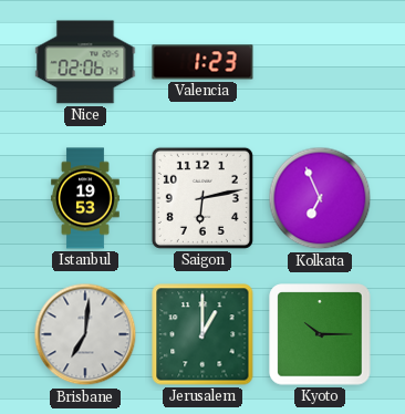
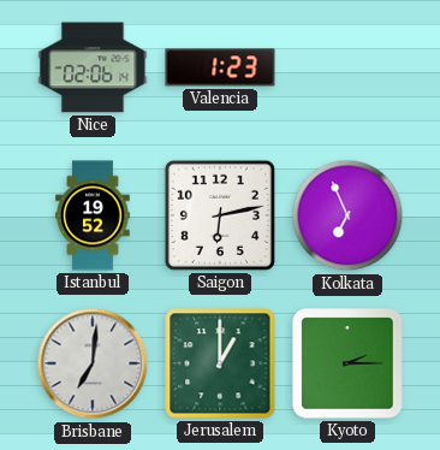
Istanbul: 19:53 -> 19:52 (93, 215)
Kyoto: 10:15 -> 2:15 (347, 363)
